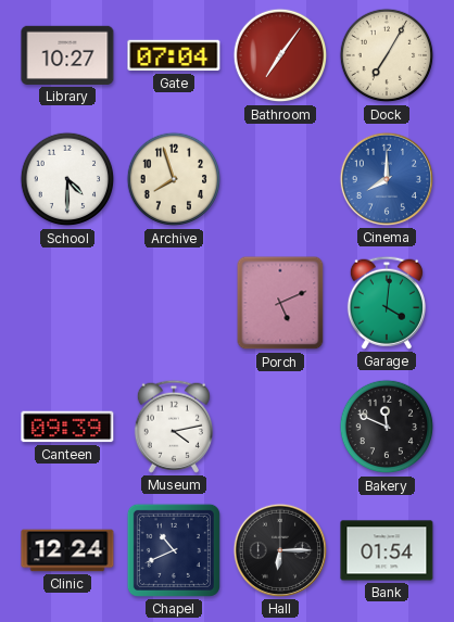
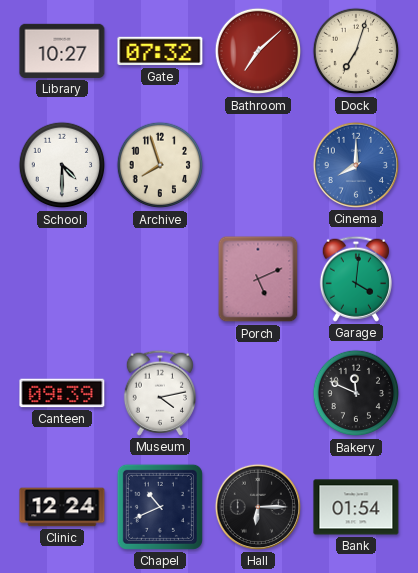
Gate: 07:04 -> 07:32 (160, 51)
Bathroom: 7:06 -> 7:08 (258, 51)
Dock: 7:05 -> 7:03 (356, 51)
